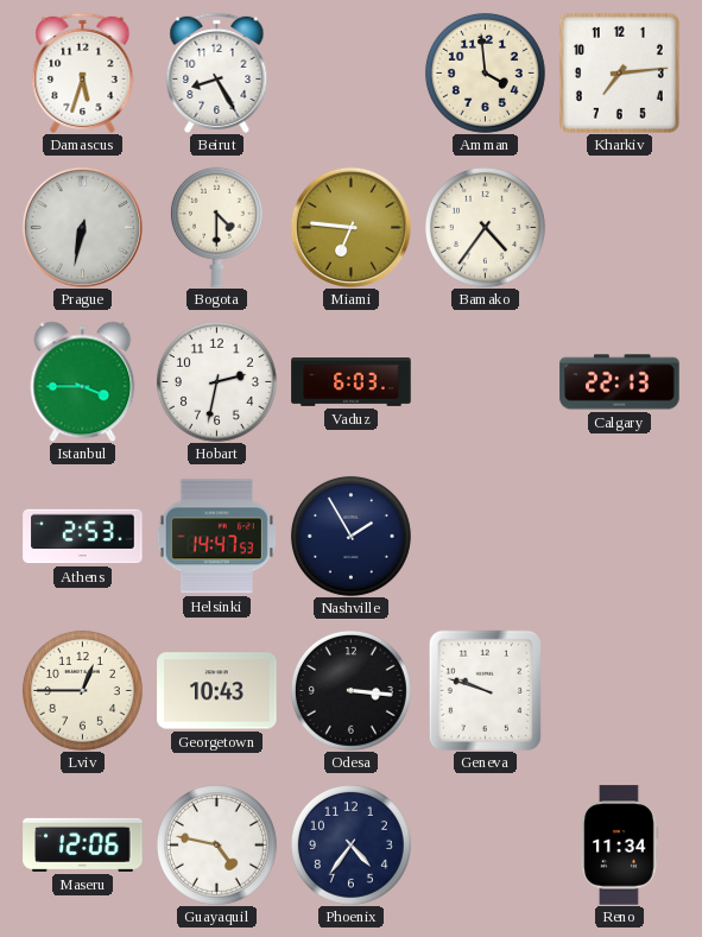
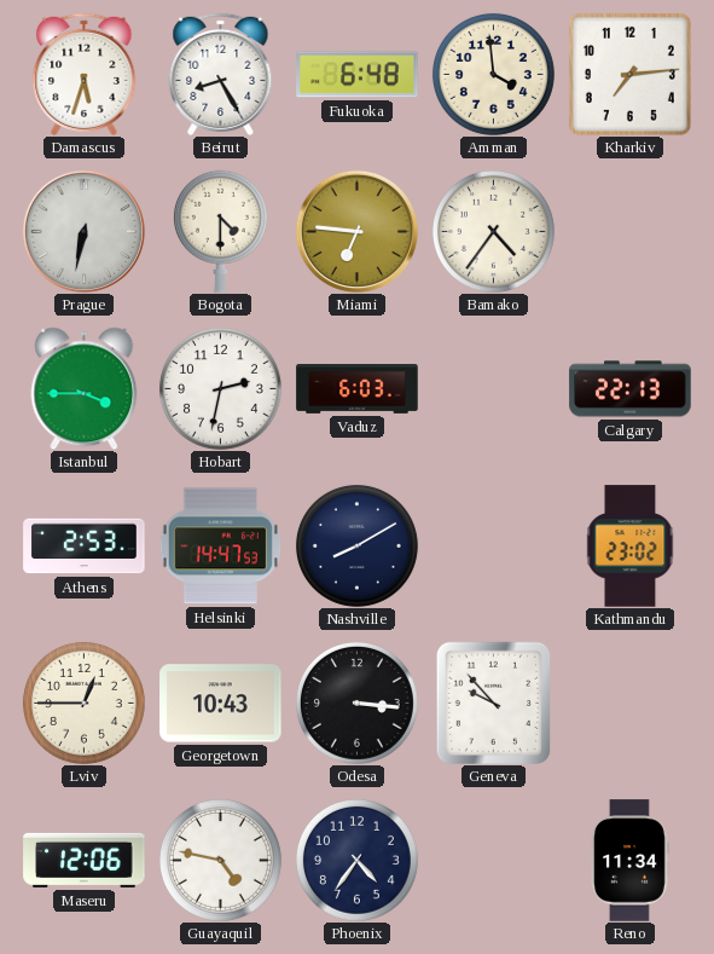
Fukuoka: none -> 6:48 (358, 75)
Nashville: 1:55 -> 8:10 (356, 545)
Kathmandu: none -> 23:02 (631, 547)
Geneva: 9:48 -> 9:53 (493, 703)
